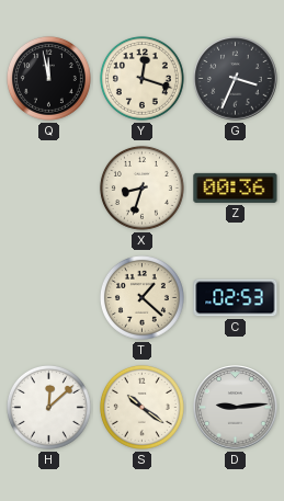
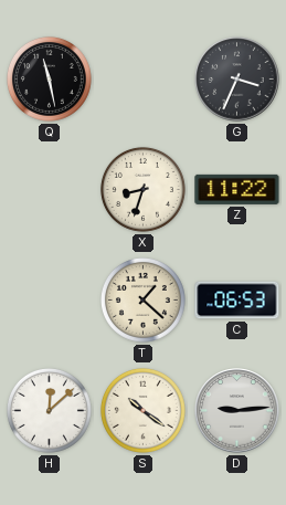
Q: 11:58 -> 11:28 (49, 78)
Y: 12:18 -> none (141, 78)
Z: 00:36 -> 11:22 (237, 189)
C: 02:53 -> 06:53 (237, 301)
